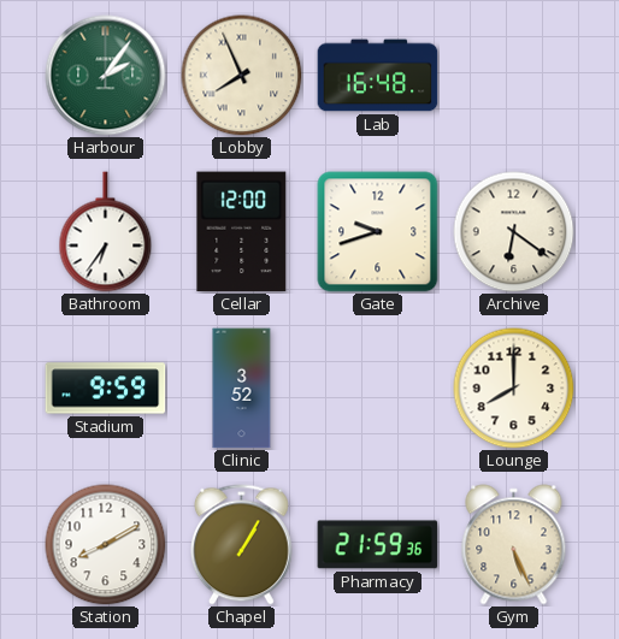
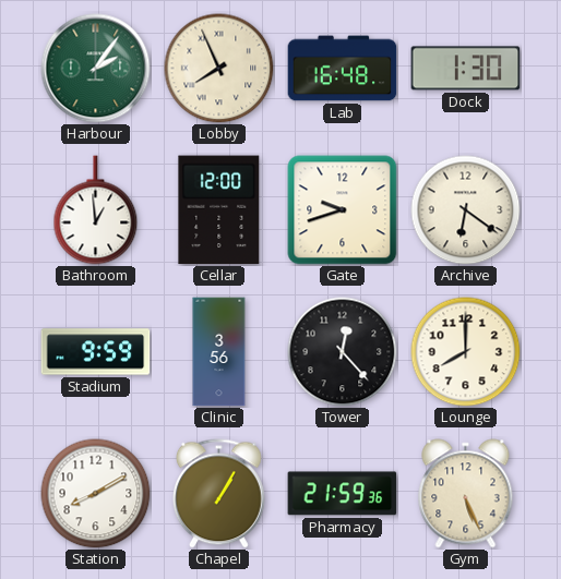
Dock: none -> 1:30 (466, 69)
Bathroom: 6:36 -> 12:59 (96, 210)
Clinic: 3:52 -> 3:56 (219, 352)
Tower: none -> 12:23 (343, 352)
